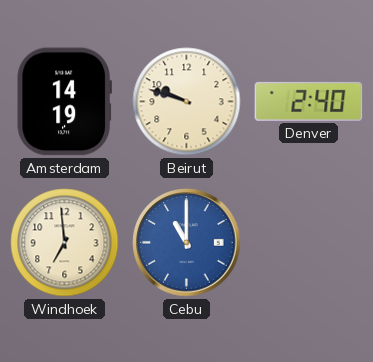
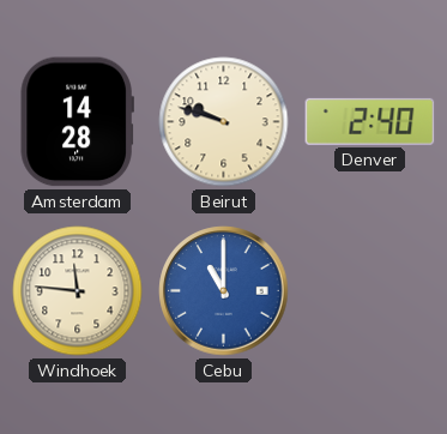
Amsterdam: 14:19 -> 14:28 (77, 122)
Windhoek: 6:59 -> 11:46 (78, 291)
